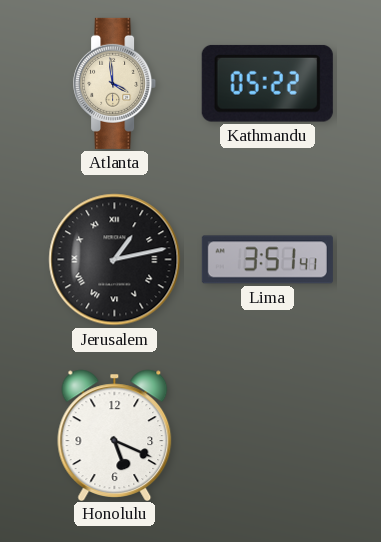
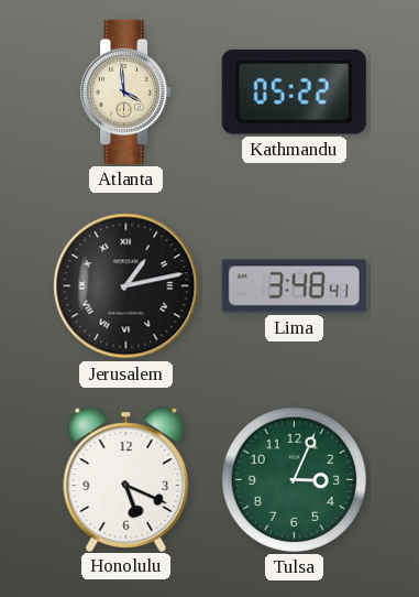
Lima: 3:51 -> 3:48 (294, 286)
Tulsa: none -> 3:04 (294, 479)
